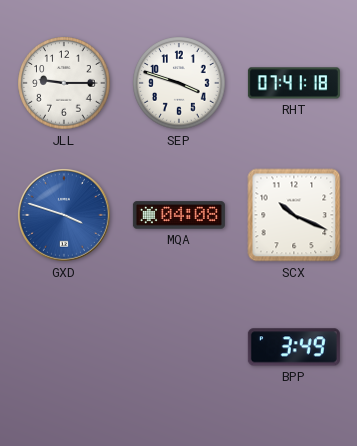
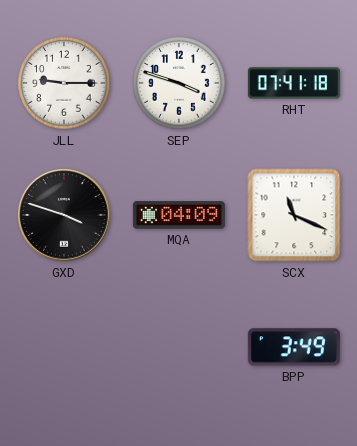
GXD dial: blue -> black (65, 216)
MQA: 04:08 -> 04:09 (179, 215)
SCX: 10:19 -> 11:19 (294, 215)
